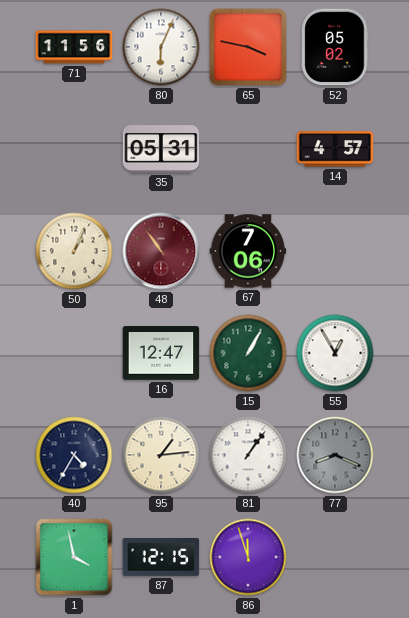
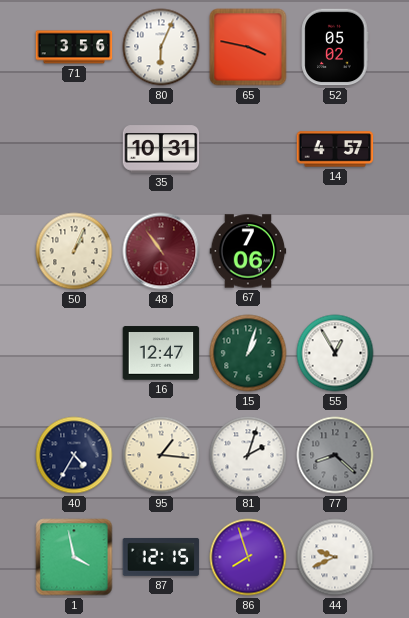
71: 11:56 -> 3:56 (74, 47)
35: 05:31 -> 10:31 (161, 149)
15: 1:05 -> 1:03 (248, 353)
95: 1:14 -> 1:16 (161, 455)
81: 1:06 -> 2:03 (248, 455)
77: 8:19 -> 8:22 (335, 455)
86: 11:57 -> 7:57 (248, 557)
44: none -> 9:41 (335, 557)
